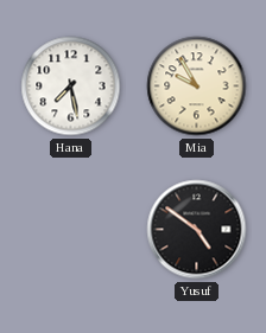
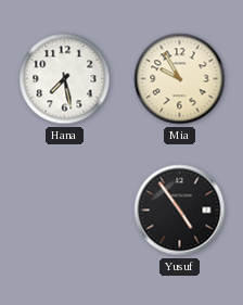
Yusuf: 4:51 -> 4:54 (180, 211)
